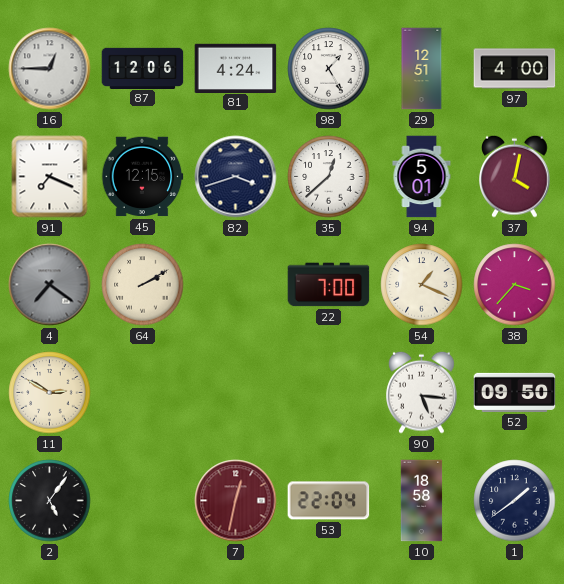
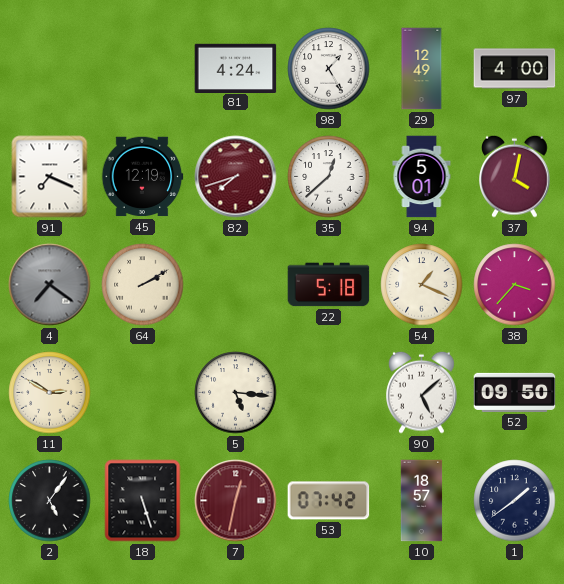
16: 12:45 -> none (50, 69)
87: 12:06 -> none (143, 68)
29: 12:51 -> 12:49 (422, 69)
45: 12:15 -> 12:19 (142, 177)
82: 3:42 -> 7:42 (236, 177)
82 dial: navy -> burgundy (236, 177)
22: 7:00 -> 5:18 (329, 285)
5: none -> 5:16 (236, 393)
90: 5:16 -> 5:08 (422, 392)
18: none -> 5:27 (143, 501)
53: 22:04 -> 07:42 (329, 501)
10: 18:58 -> 18:57 (422, 501)
